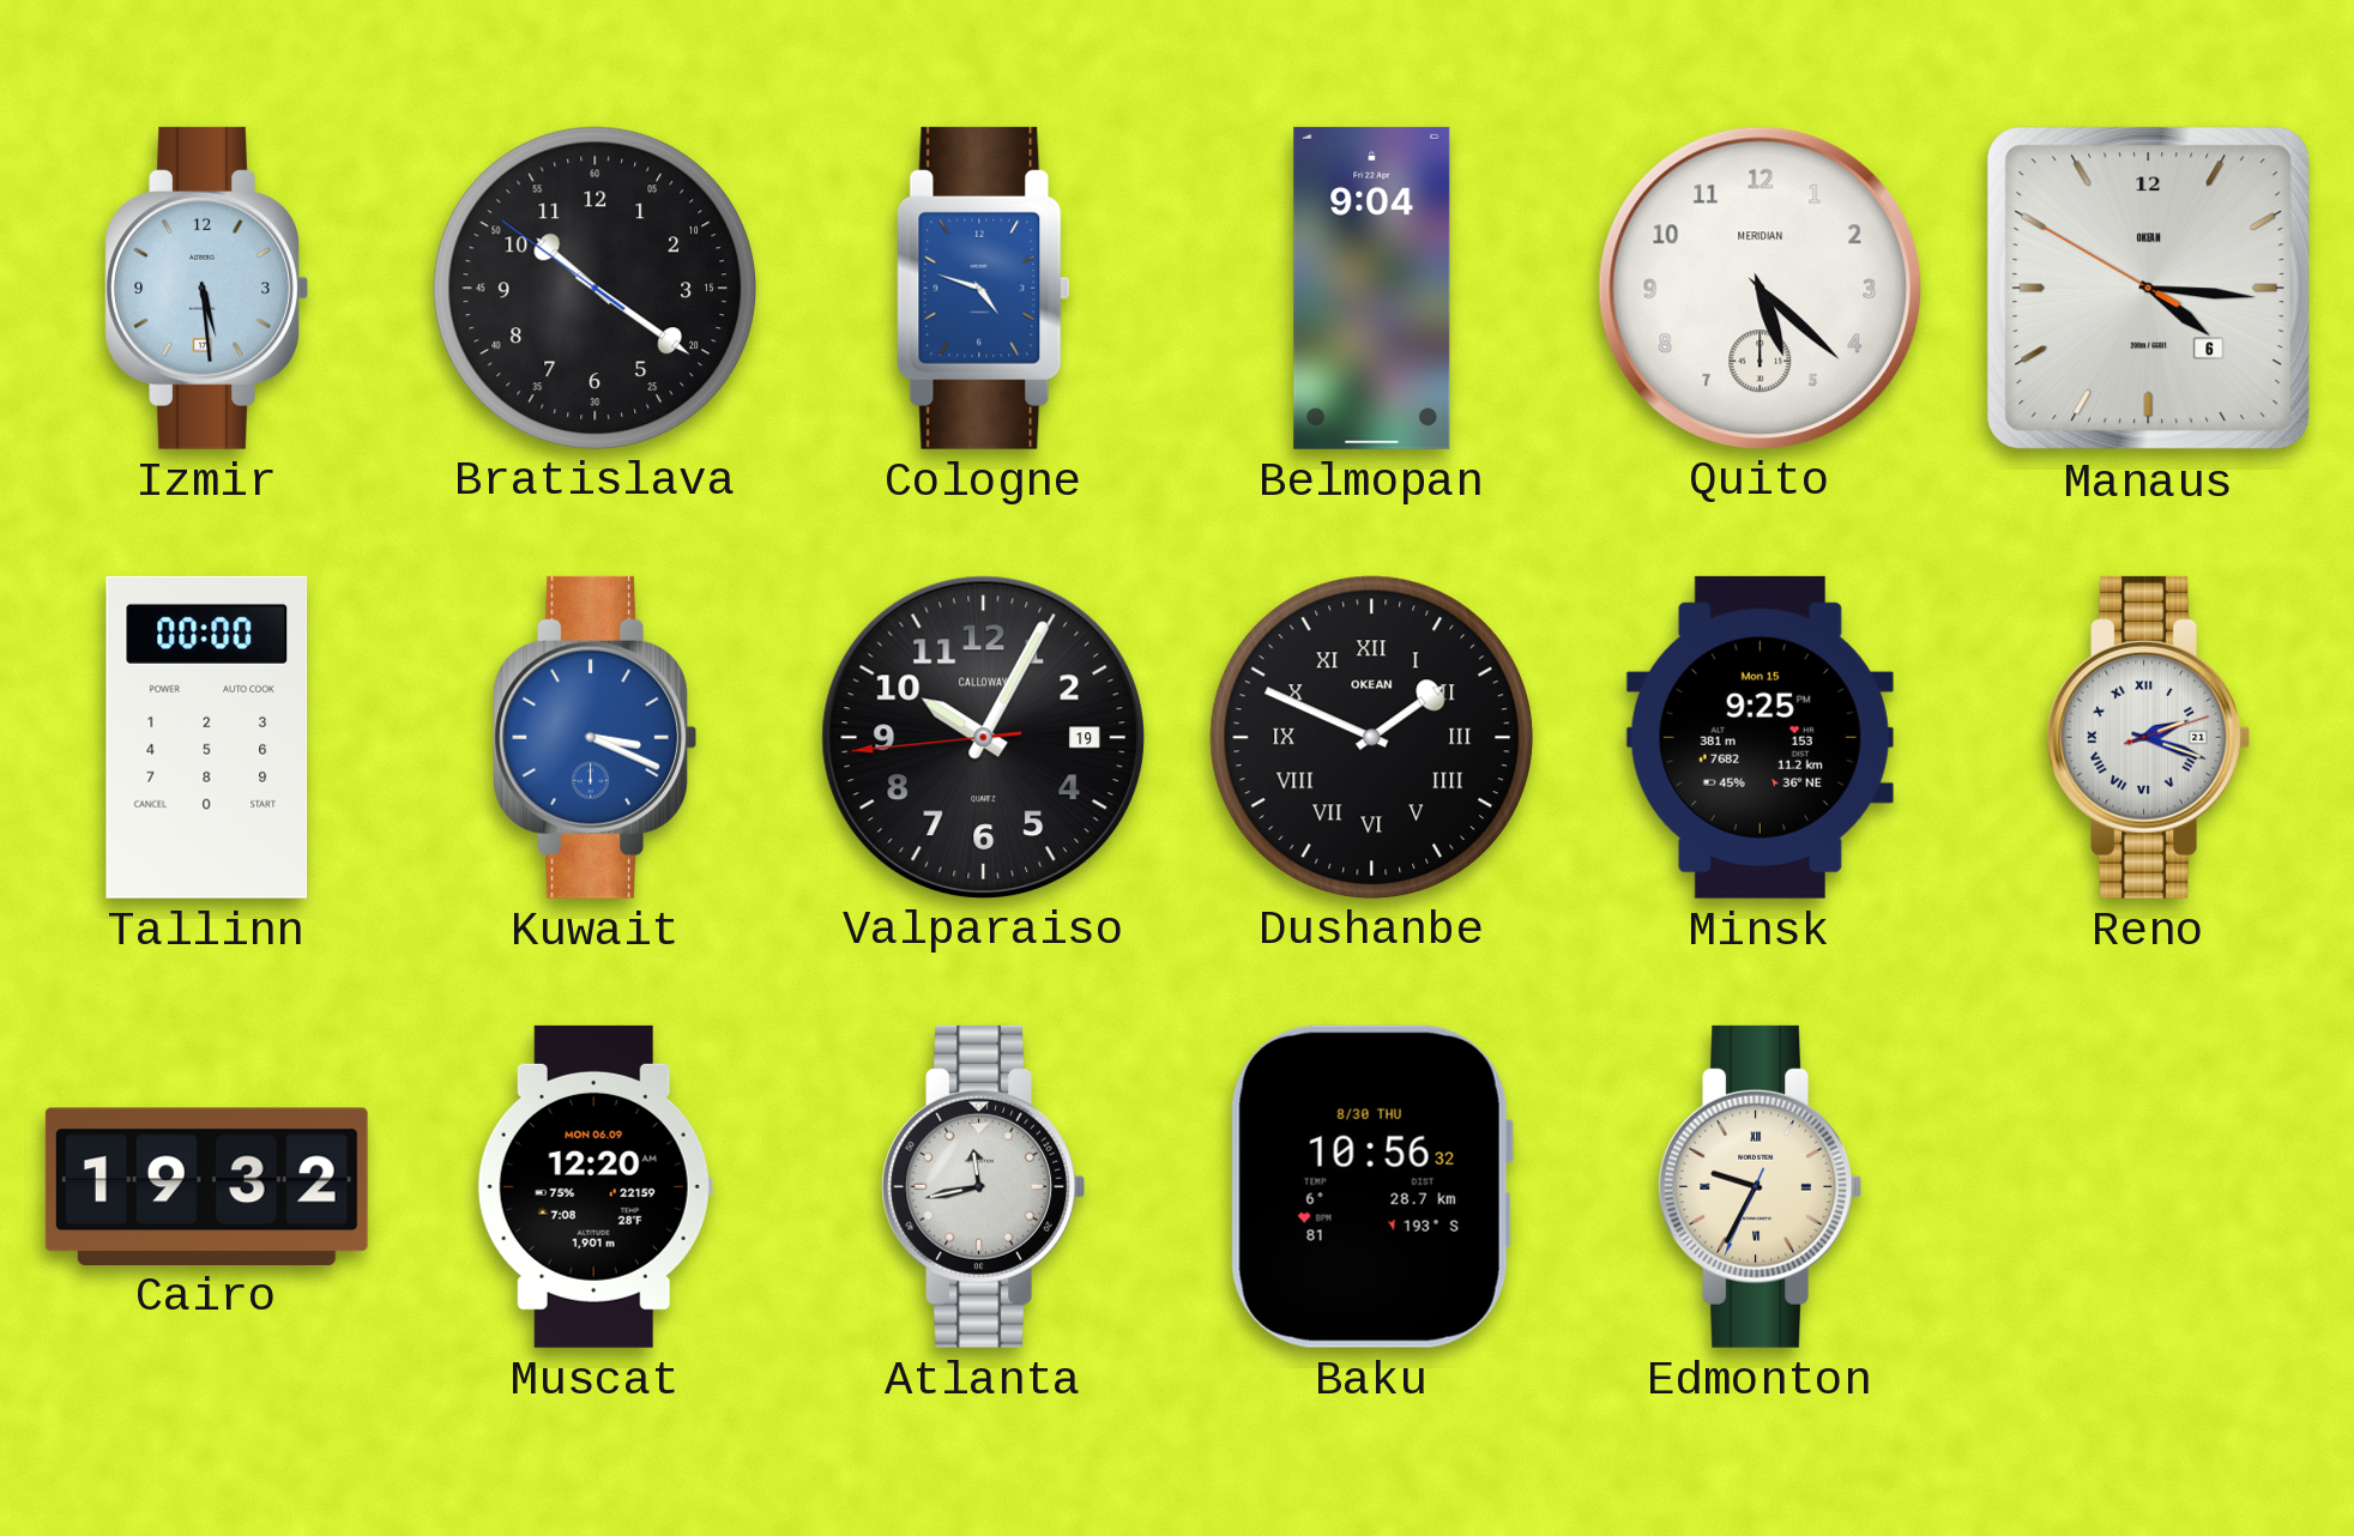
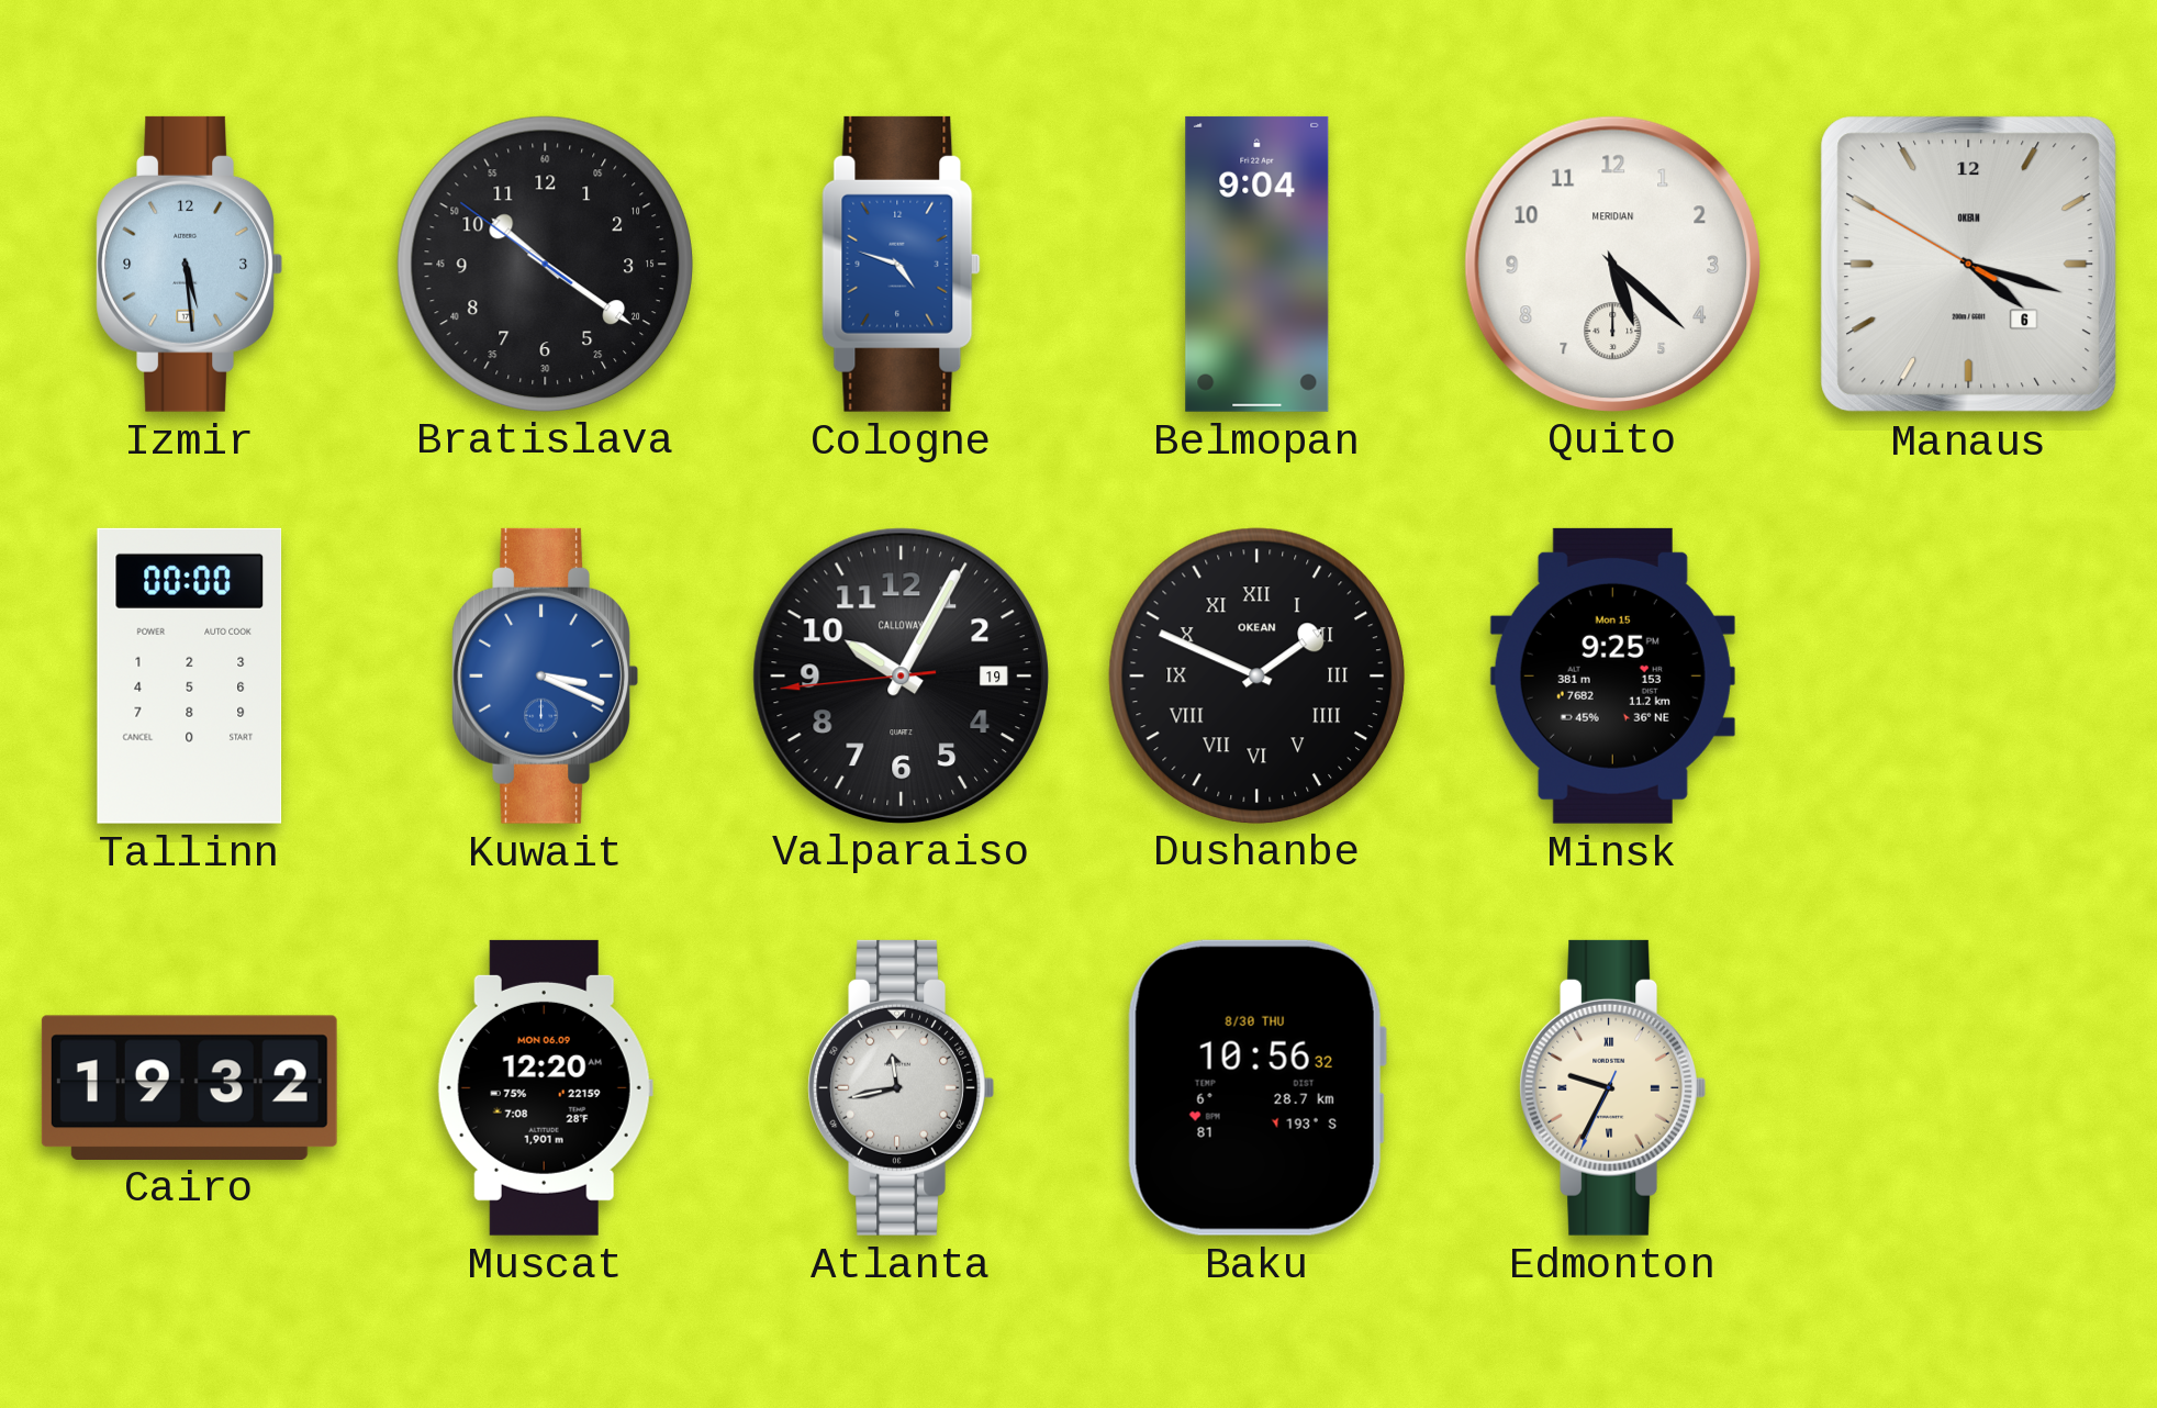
Manaus: 4:15 -> 4:17 (1969, 265)
Reno: 2:18 -> none (2148, 737)
